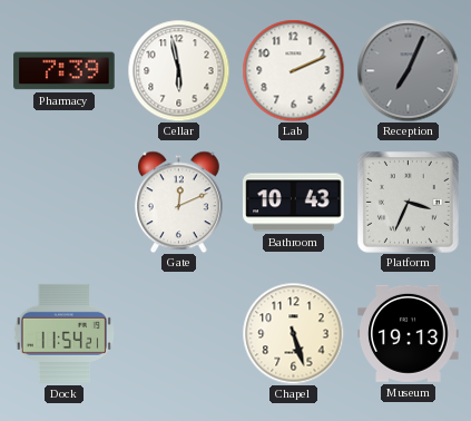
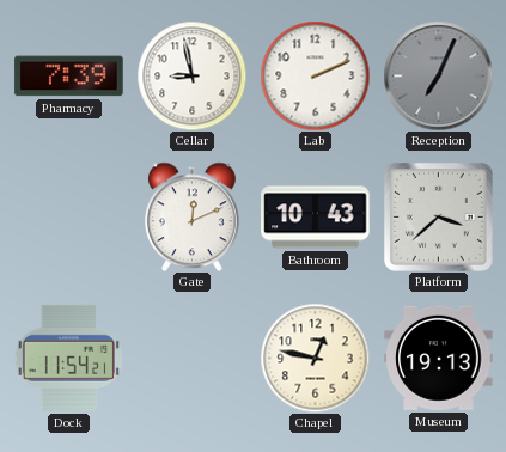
Cellar: 5:58 -> 8:58 (191, 75)
Platform: 3:34 -> 3:38 (438, 216)
Chapel: 5:27 -> 12:47 (315, 358)
